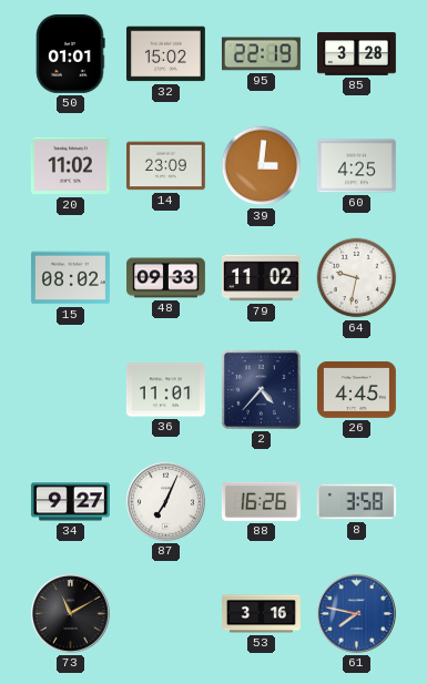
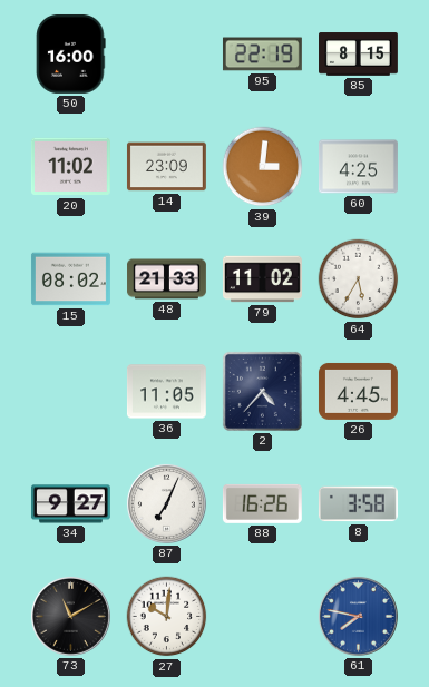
50: 01:01 -> 16:00 (71, 53)
32: 15:02 -> none (165, 54)
85: 3:28 -> 8:15 (359, 55)
48: 09:33 -> 21:33 (167, 279)
64: 9:32 -> 5:35 (359, 279)
36: 11:01 -> 11:05 (166, 392)
27: none -> 10:01 (167, 617)
53: 3:16 -> none (262, 614)
